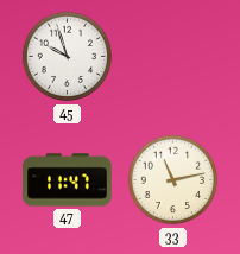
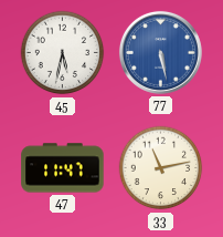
45: 9:57 -> 5:32 (63, 53)
77: none -> 5:28 (160, 52)
